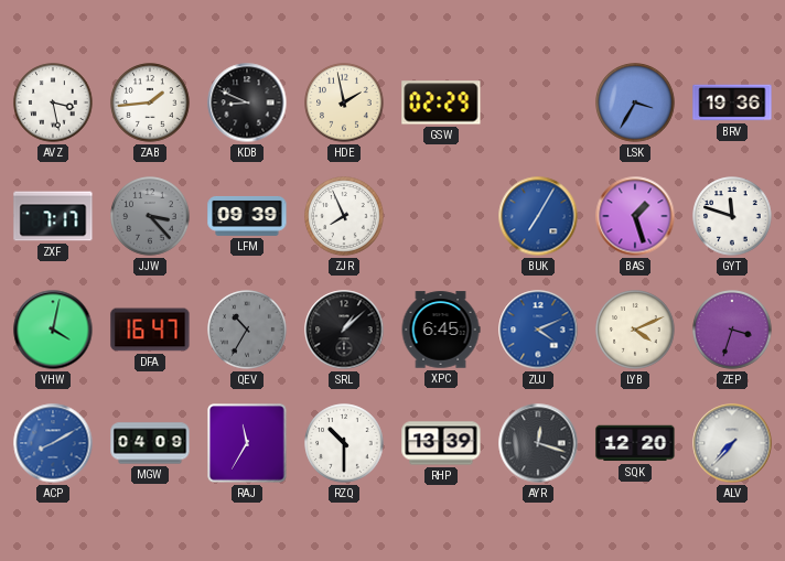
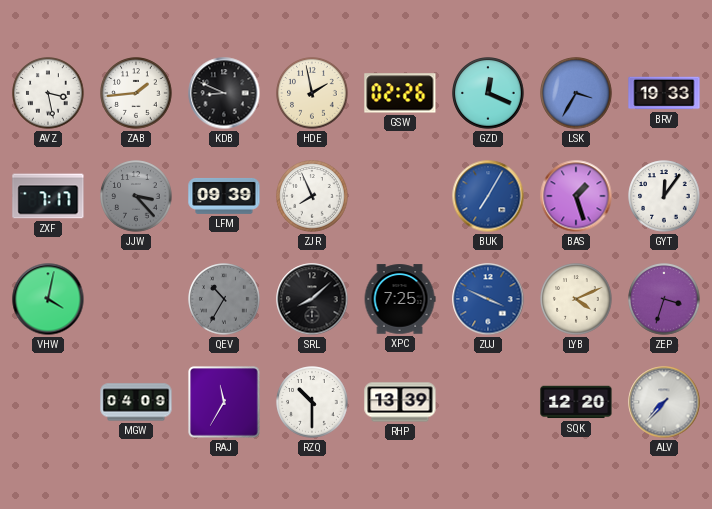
GSW: 02:29 -> 02:26 (400, 93)
GZD: none -> 12:19 (488, 93)
BRV: 19:36 -> 19:33 (664, 93)
GYT: 11:48 -> 12:06 (664, 196)
DFA: 16:47 -> none (150, 330)
SRL: 1:08 -> 8:08 (312, 299)
XPC: 6:45 -> 7:25 (400, 299)
ZUJ: 4:11 -> 3:49 (488, 299)
ACP: 8:10 -> none (53, 443)
AYR: 12:18 -> none (538, 443)
